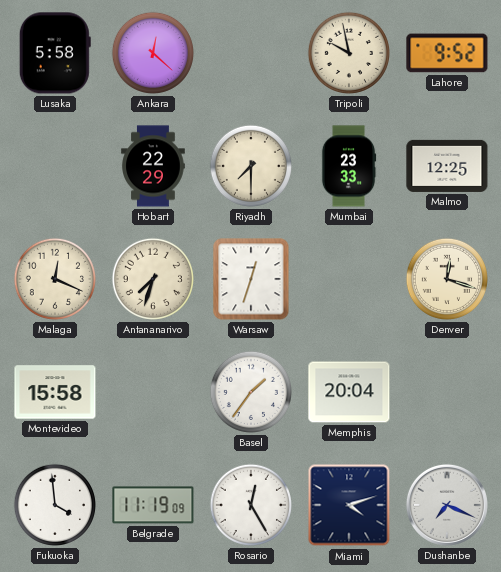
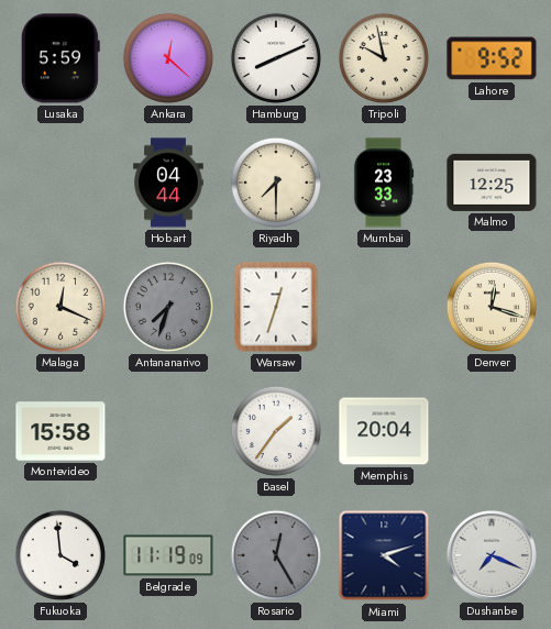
Lusaka: 5:58 -> 5:59 (60, 58)
Hamburg: none -> 8:11 (276, 58)
Hobart: 22:29 -> 04:44 (168, 183)
Antananarivo dial: cream -> grey (168, 307)
Rosario dial: white -> grey (276, 555)
